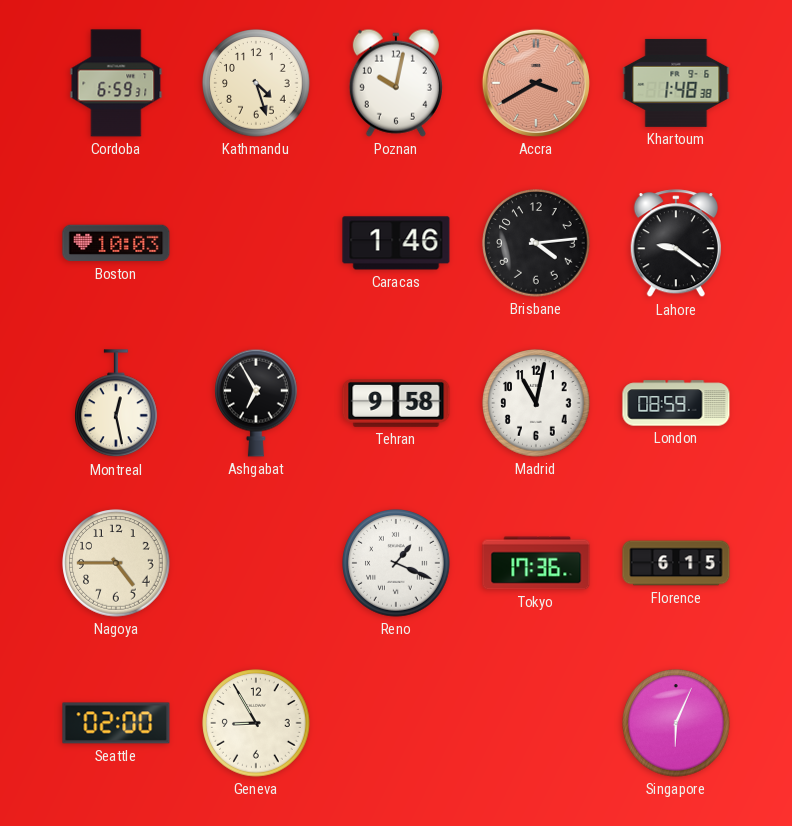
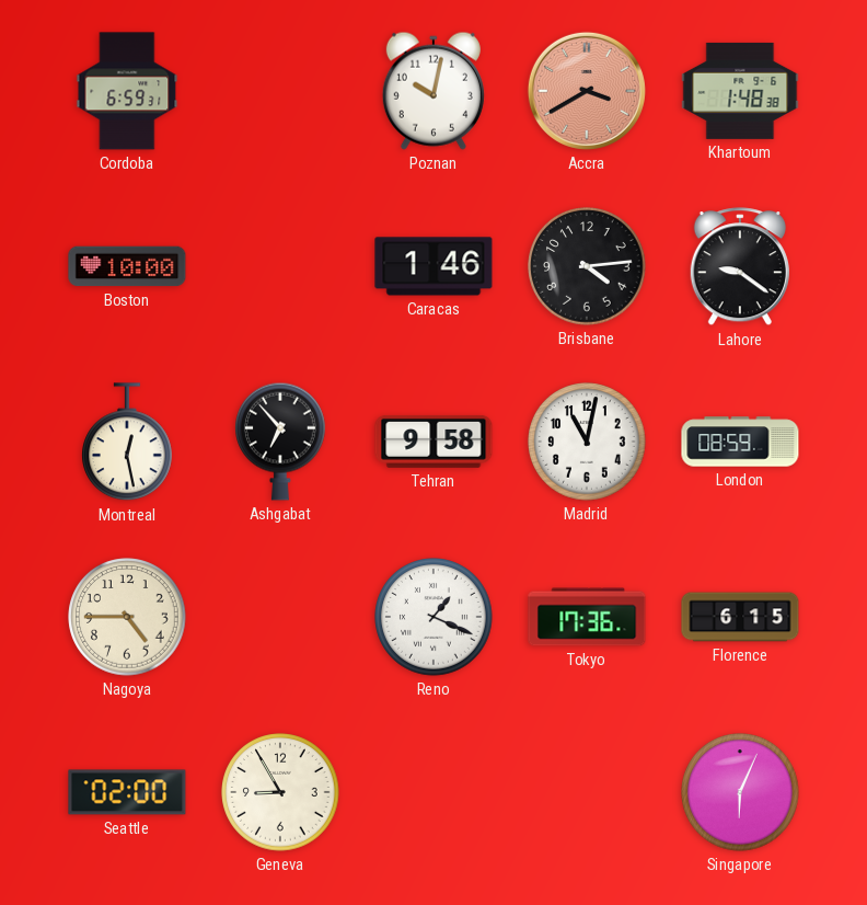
Kathmandu: 4:27 -> none (256, 83)
Boston: 10:03 -> 10:00 (127, 266)
Ashgabat: 6:55 -> 6:53 (281, 442)
